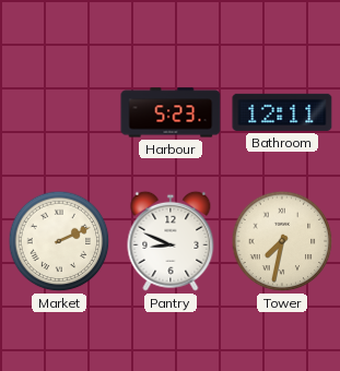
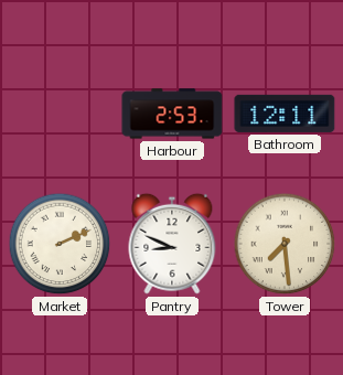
Harbour: 5:23 -> 2:53 (172, 114)
Tower: 7:32 -> 7:29 (285, 244)
